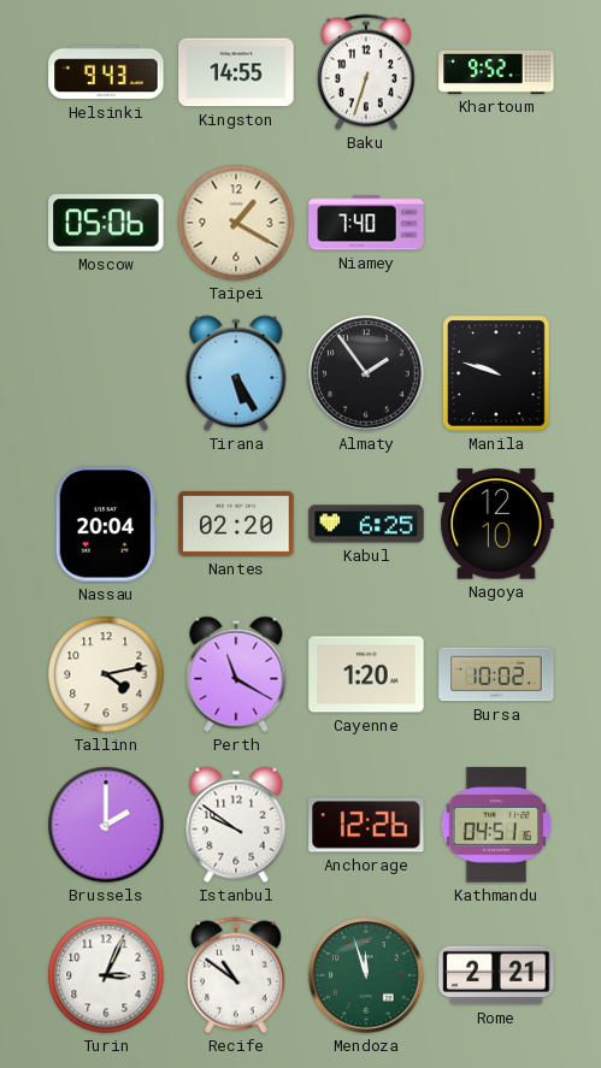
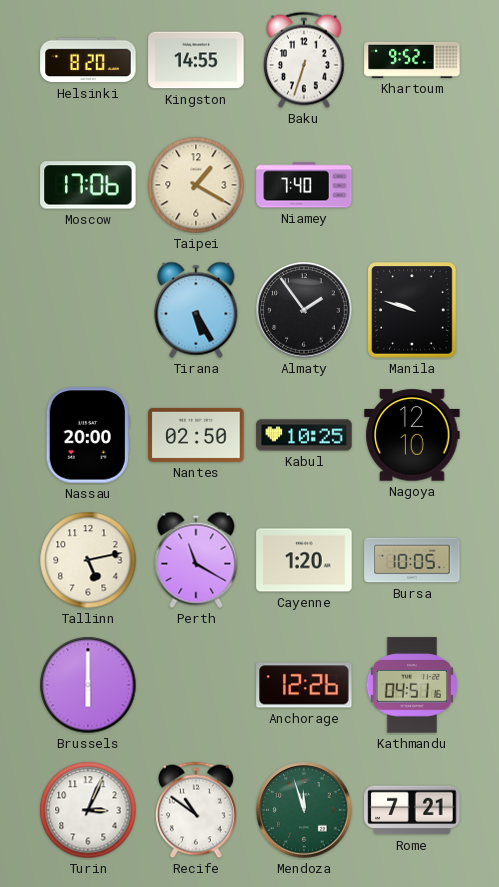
Helsinki: 9:43 -> 8:20 (88, 60)
Moscow: 05:06 -> 17:06 (88, 185)
Nassau: 20:04 -> 20:00 (88, 435)
Nantes: 02:20 -> 02:50 (196, 435)
Kabul: 6:25 -> 10:25 (304, 435)
Tallinn: 4:13 -> 5:13 (88, 560)
Bursa: 10:02 -> 10:05 (412, 560)
Brussels: 2:00 -> 6:00 (88, 685)
Istanbul: 9:51 -> none (236, 825)
Rome: 2:21 -> 7:21 (412, 810)
